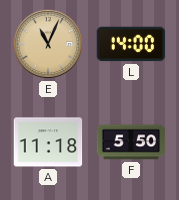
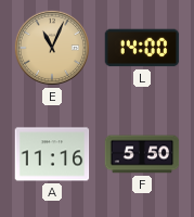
A: 11:18 -> 11:16 (52, 154)
